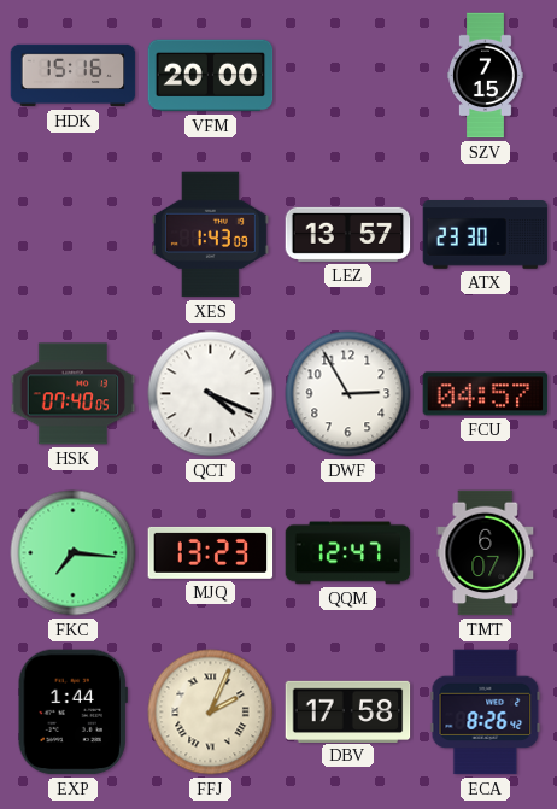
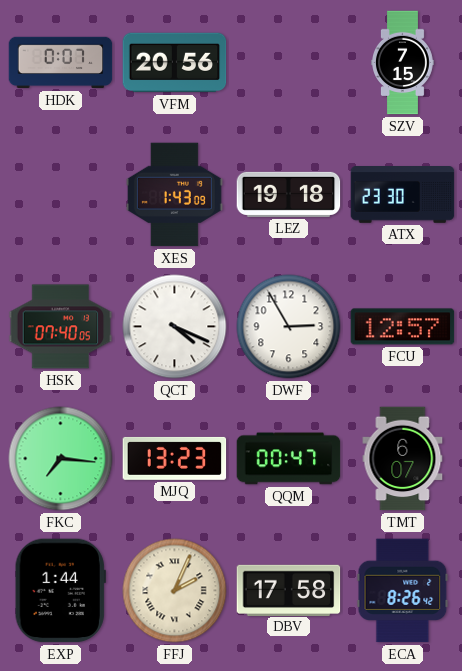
HDK: 15:16 -> 0:07 (61, 63)
VFM: 20:00 -> 20:56 (175, 63)
LEZ: 13:57 -> 19:18 (289, 194)
FCU: 04:57 -> 12:57 (403, 327)
QQM: 12:47 -> 00:47 (289, 459)
